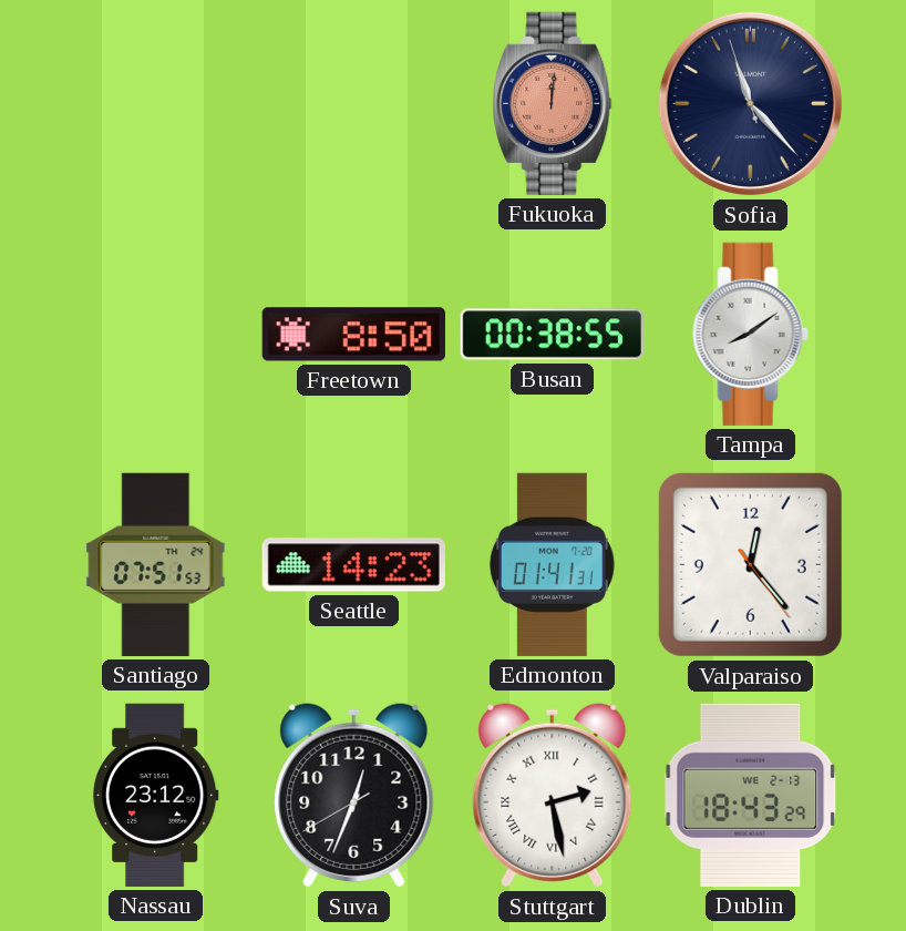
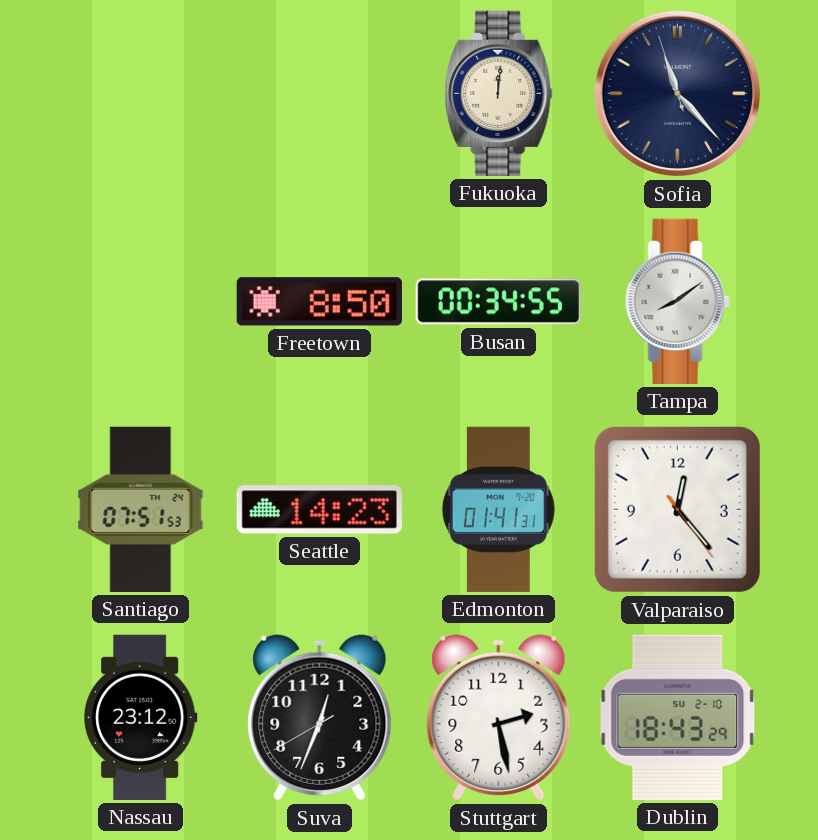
Fukuoka dial: salmon -> cream (499, 93)
Busan: 00:38 -> 00:34 (498, 302)
Stuttgart numerals: Roman -> Arabic (499, 718)
Dublin date: WE 2-13 -> SU 2-10 (678, 717)
